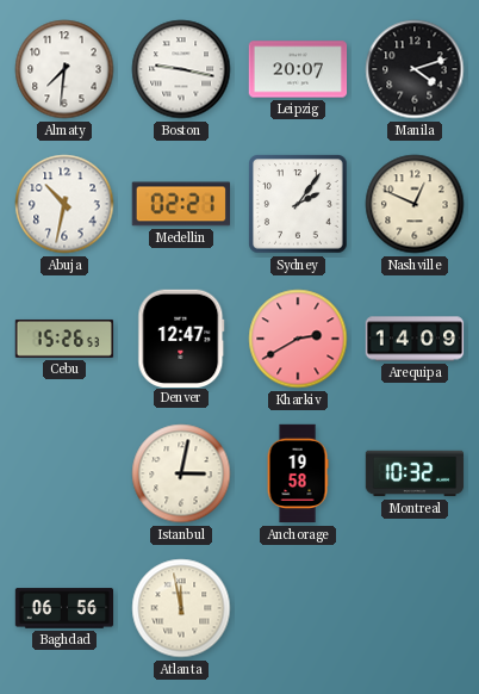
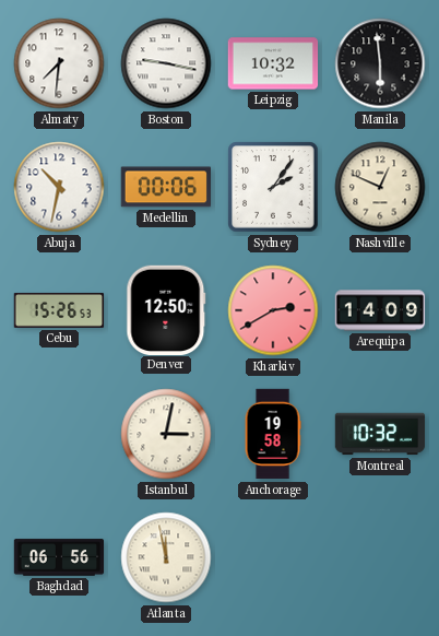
Leipzig: 20:07 -> 10:32 (273, 63)
Manila: 4:12 -> 5:59 (380, 63)
Medellin: 02:21 -> 00:06 (165, 187)
Denver: 12:47 -> 12:50 (166, 309)
